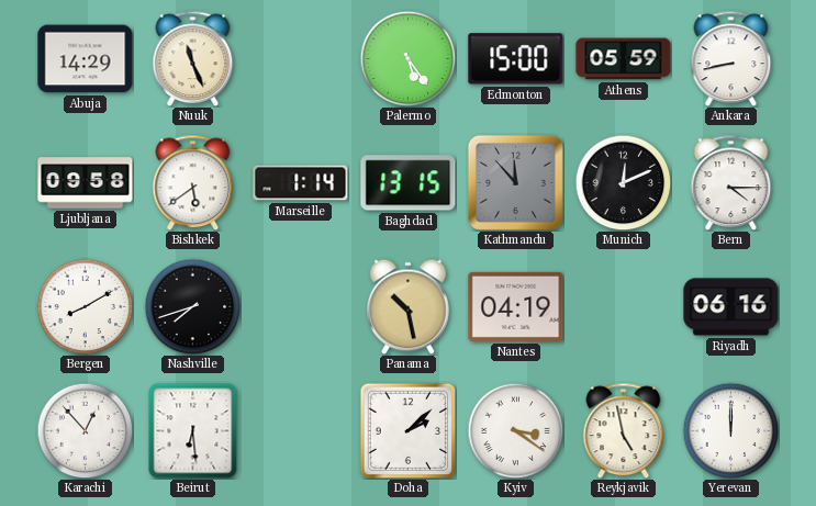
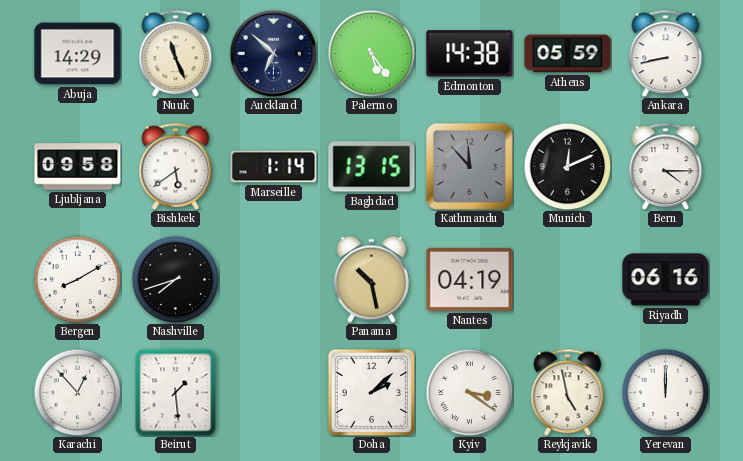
Auckland: none -> 6:52 (273, 53)
Edmonton: 15:00 -> 14:38 (470, 54)
Beirut: 6:29 -> 1:29 (176, 392)
